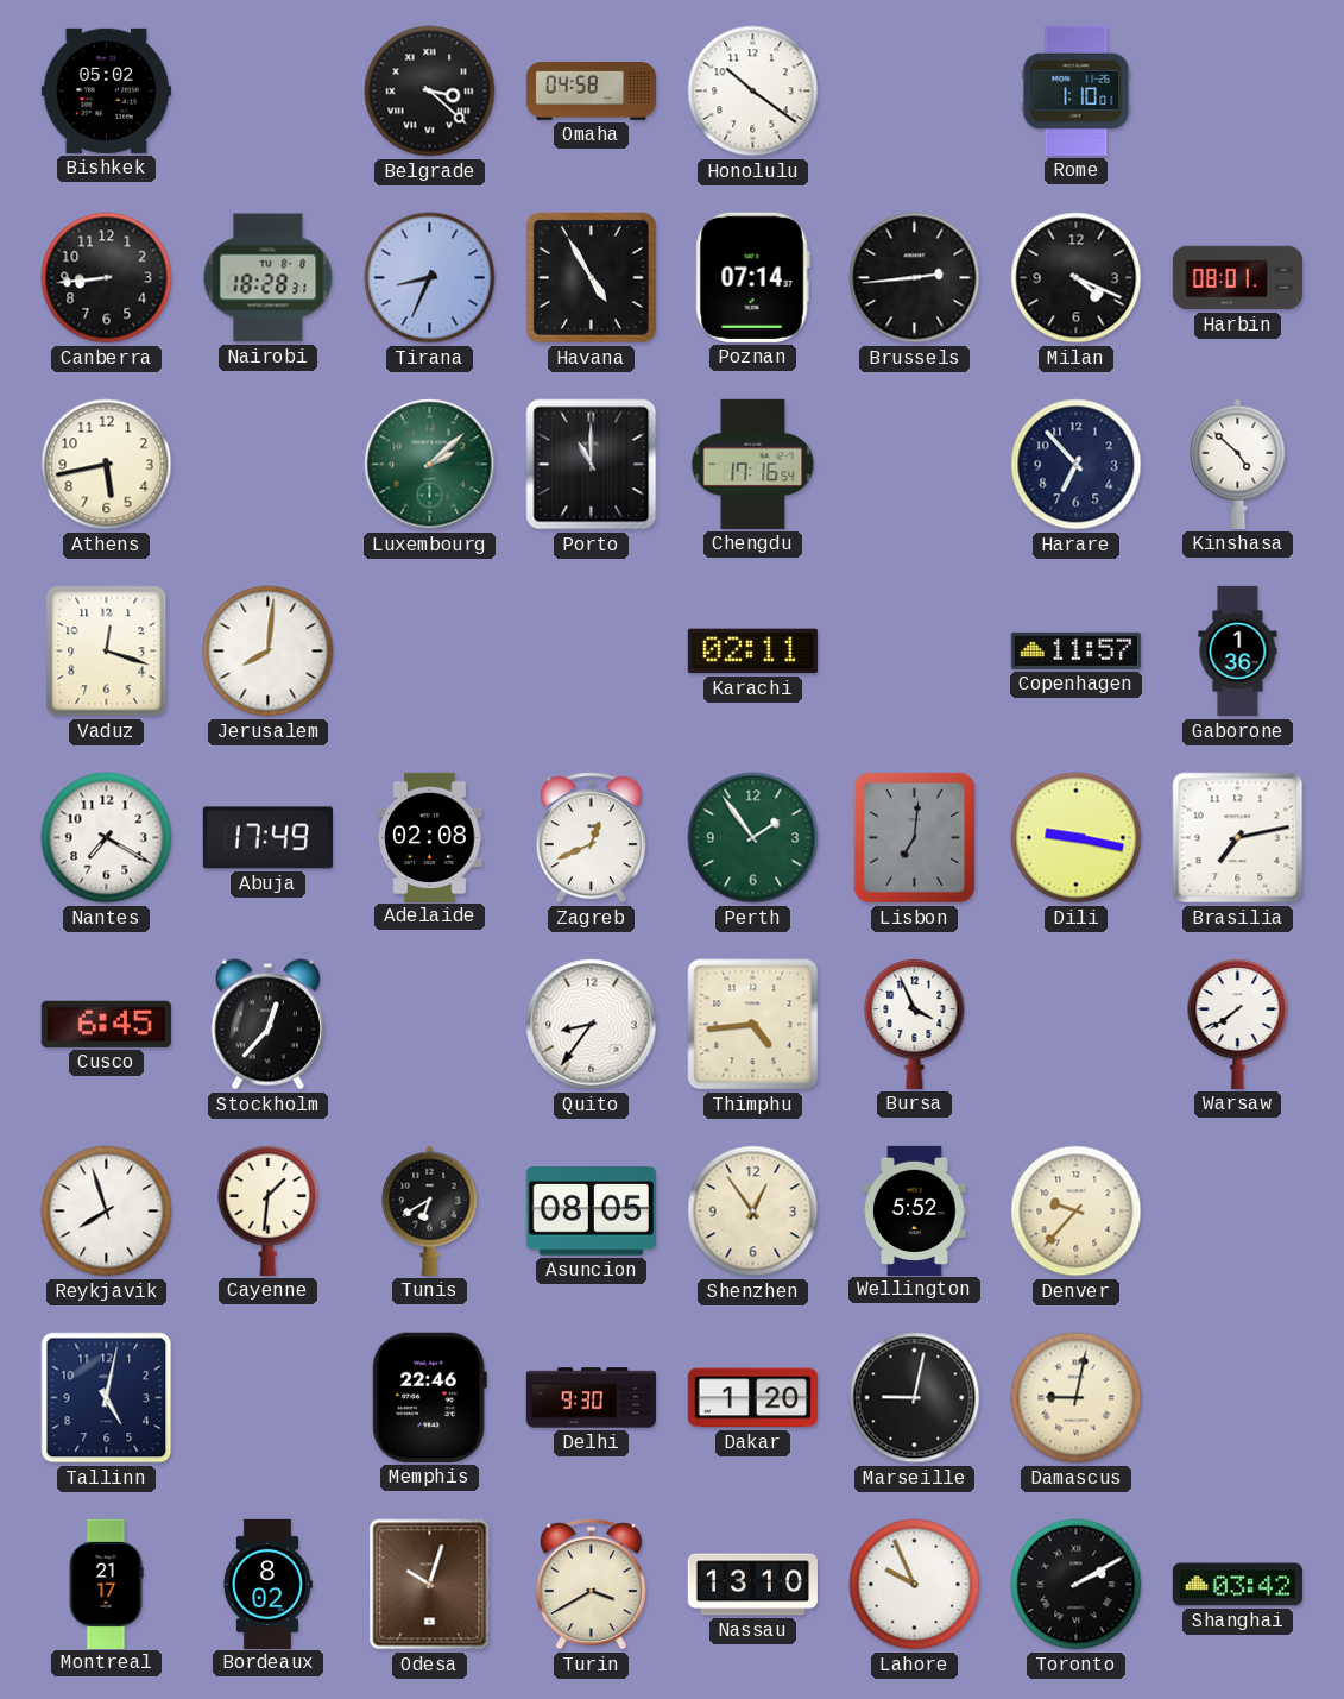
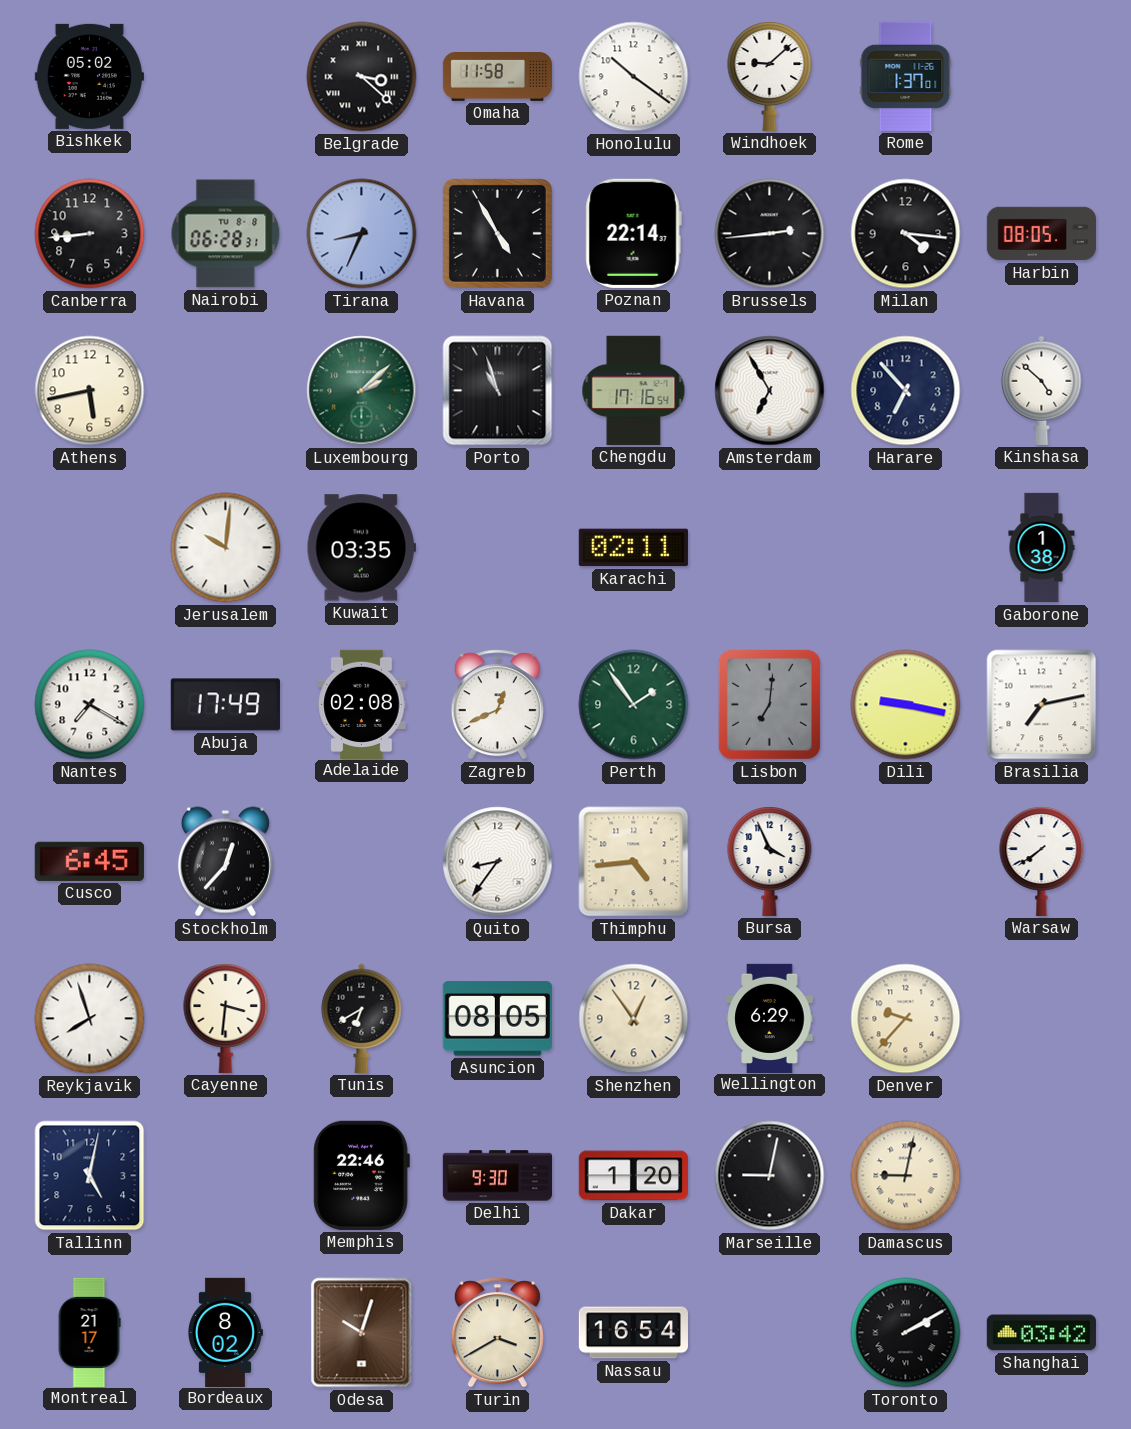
Omaha: 04:58 -> 11:58 (498, 77)
Windhoek: none -> 9:08 (770, 77)
Rome: 1:10 -> 1:37 (906, 76)
Nairobi: 18:28 -> 06:28 (226, 234)
Poznan: 07:14 -> 22:14 (633, 233)
Milan: 4:19 -> 4:16 (906, 234)
Harbin: 08:01 -> 08:05 (1041, 234)
Porto: 11:00 -> 10:57 (498, 391)
Amsterdam: none -> 6:55 (770, 391)
Vaduz: 12:18 -> none (107, 652)
Jerusalem: 8:01 -> 10:01 (226, 548)
Kuwait: none -> 03:35 (361, 548)
Copenhagen: 11:57 -> none (1075, 650)
Gaborone: 1:36 -> 1:38 (1042, 548)
Cayenne: 1:31 -> 3:31 (226, 1019)
Wellington: 5:52 -> 6:29 (770, 1018)
Nassau: 13:10 -> 16:54 (633, 1333)
Lahore: 9:56 -> none (915, 1585)
